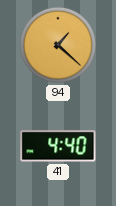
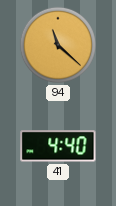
94: 1:22 -> 11:22 (58, 45)
